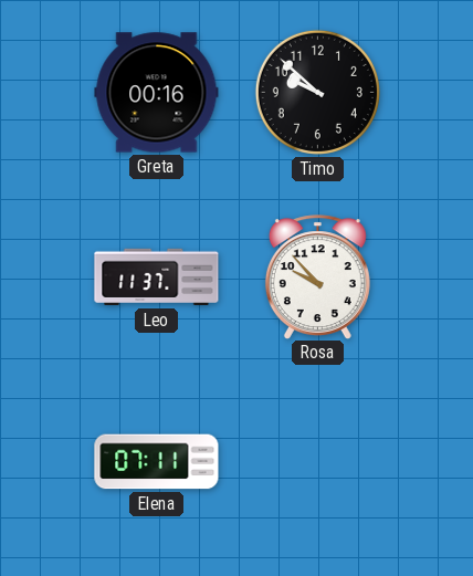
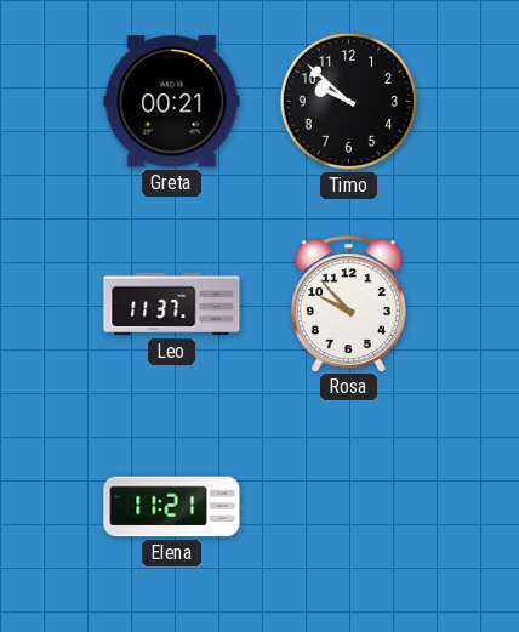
Greta: 00:16 -> 00:21 (172, 102)
Elena: 07:11 -> 11:21 (172, 507)
